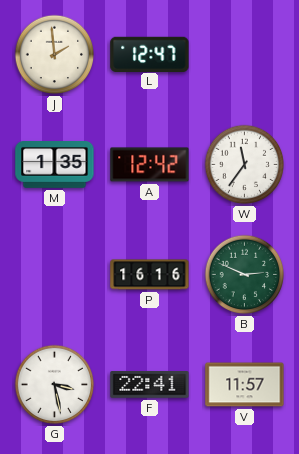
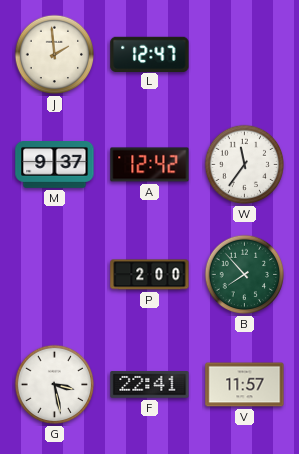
M: 1:35 -> 9:37 (55, 165)
P: 16:16 -> 2:00 (150, 275)
B: 2:49 -> 7:53 (245, 275)
